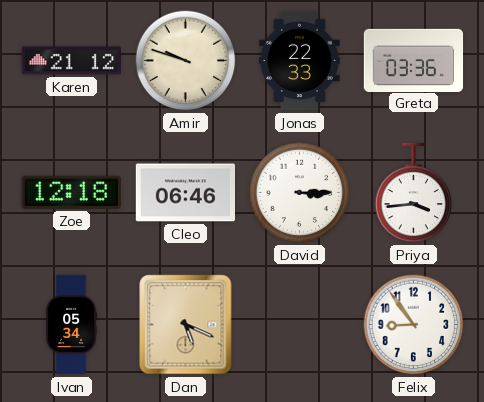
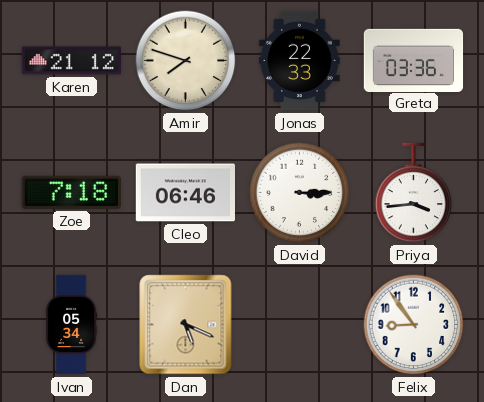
Amir: 9:48 -> 7:48 (186, 61)
Zoe: 12:18 -> 7:18 (71, 192)
